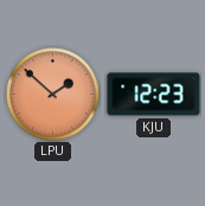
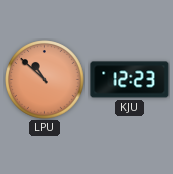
LPU: 1:52 -> 10:52 (45, 80)
